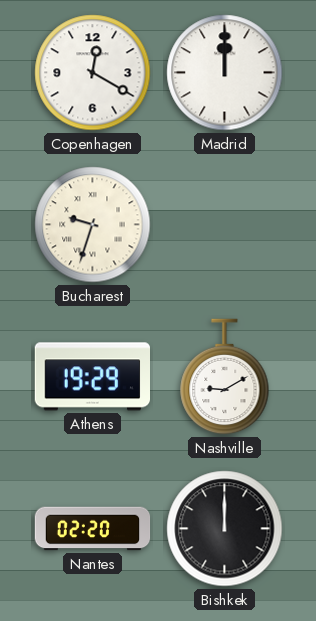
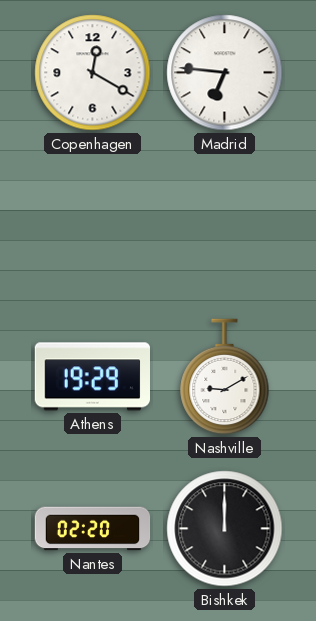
Madrid: 12:00 -> 6:46 (225, 73)
Bucharest: 9:33 -> none (93, 225)
